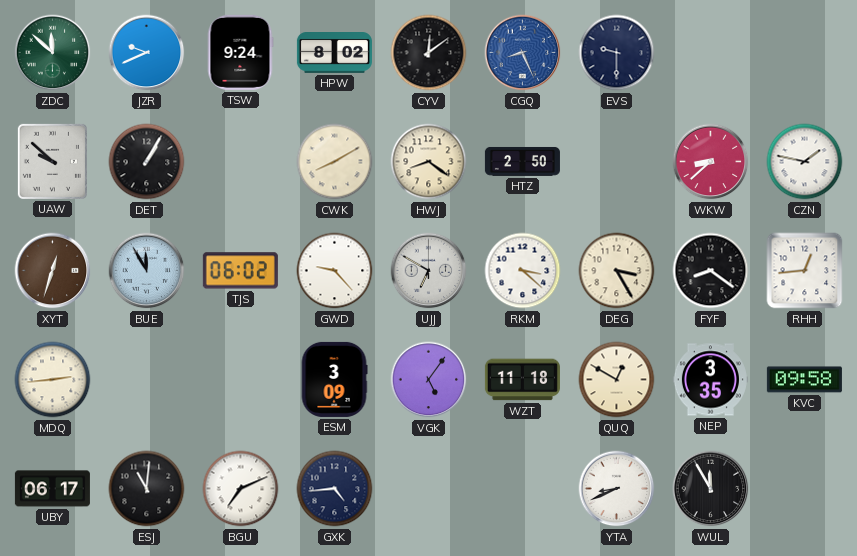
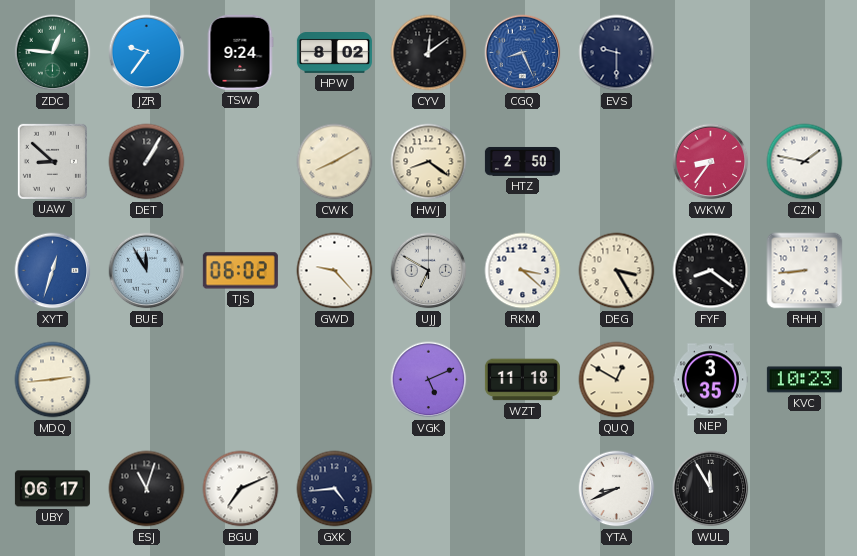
ZDC: 11:52 -> 12:46 (53, 53)
JZR: 9:41 -> 9:36 (147, 53)
UAW: 9:52 -> 8:52 (52, 161)
WKW: 8:38 -> 8:36 (711, 162)
XYT dial: brown -> blue (53, 271)
RHH: 12:44 -> 8:44 (805, 271)
ESM: 3:09 -> none (334, 379)
VGK: 5:06 -> 5:11 (429, 380)
KVC: 09:58 -> 10:23 (804, 380)
ESJ: 11:01 -> 11:03 (147, 489)
